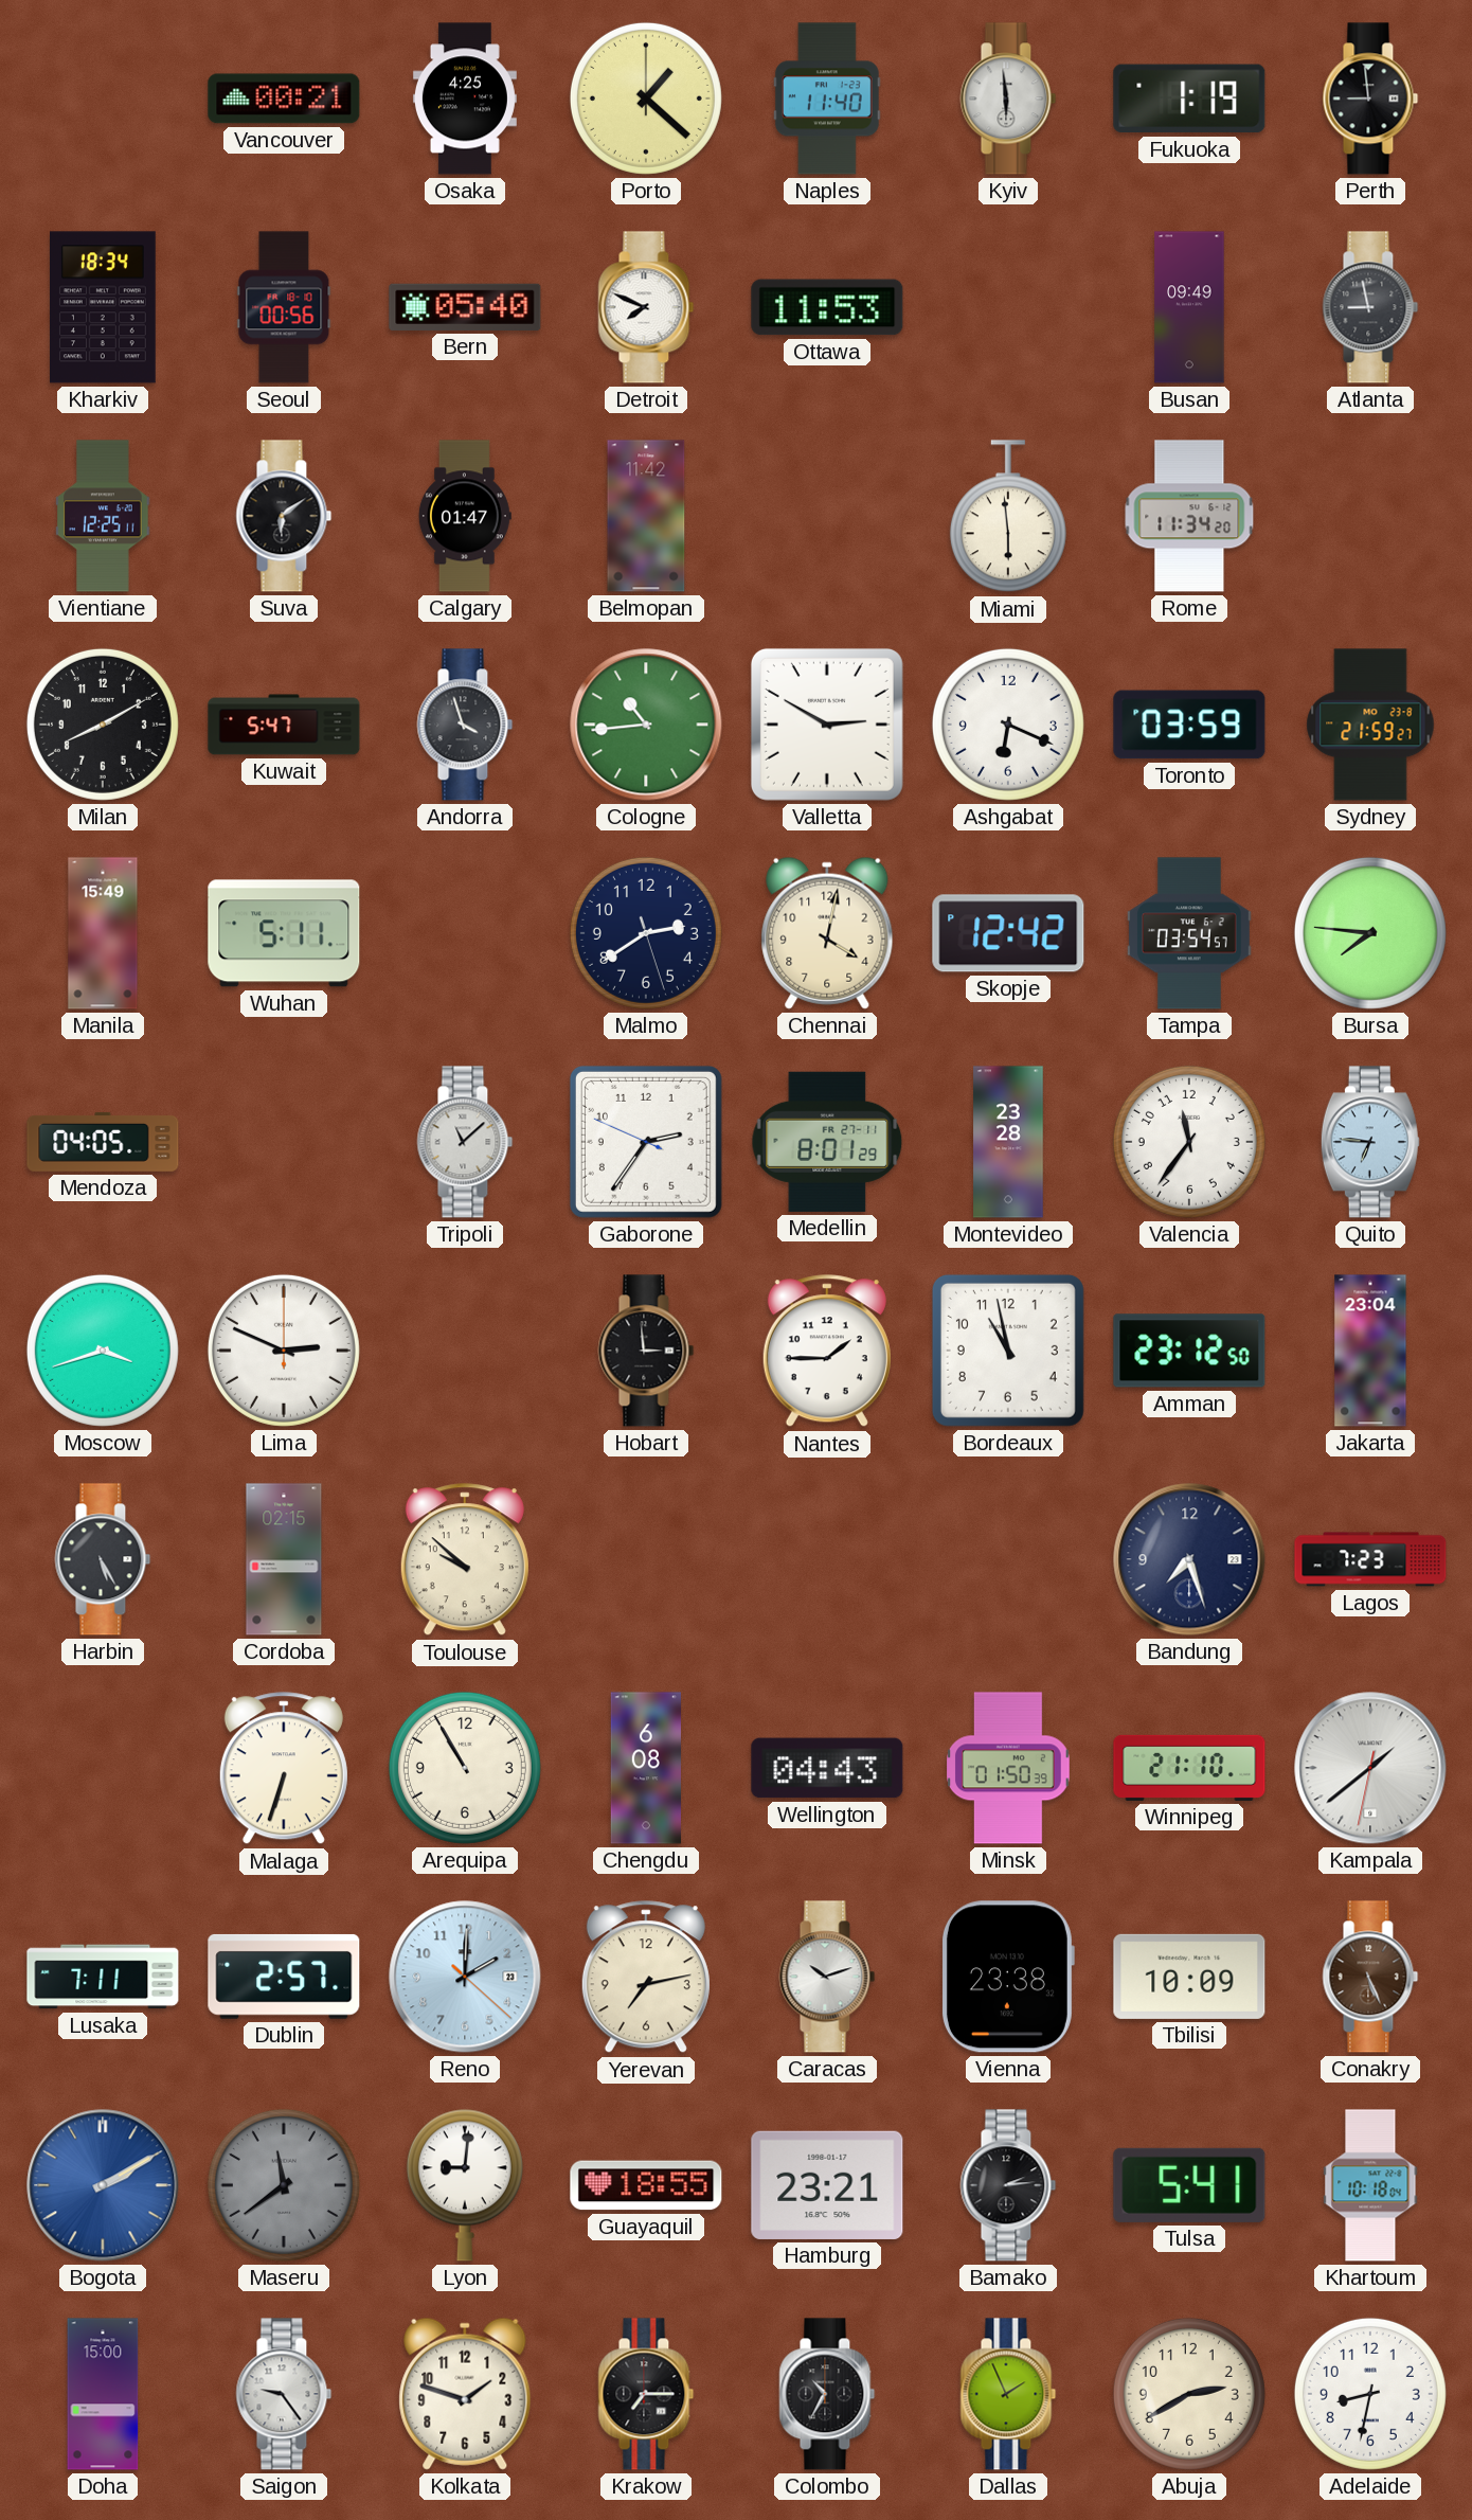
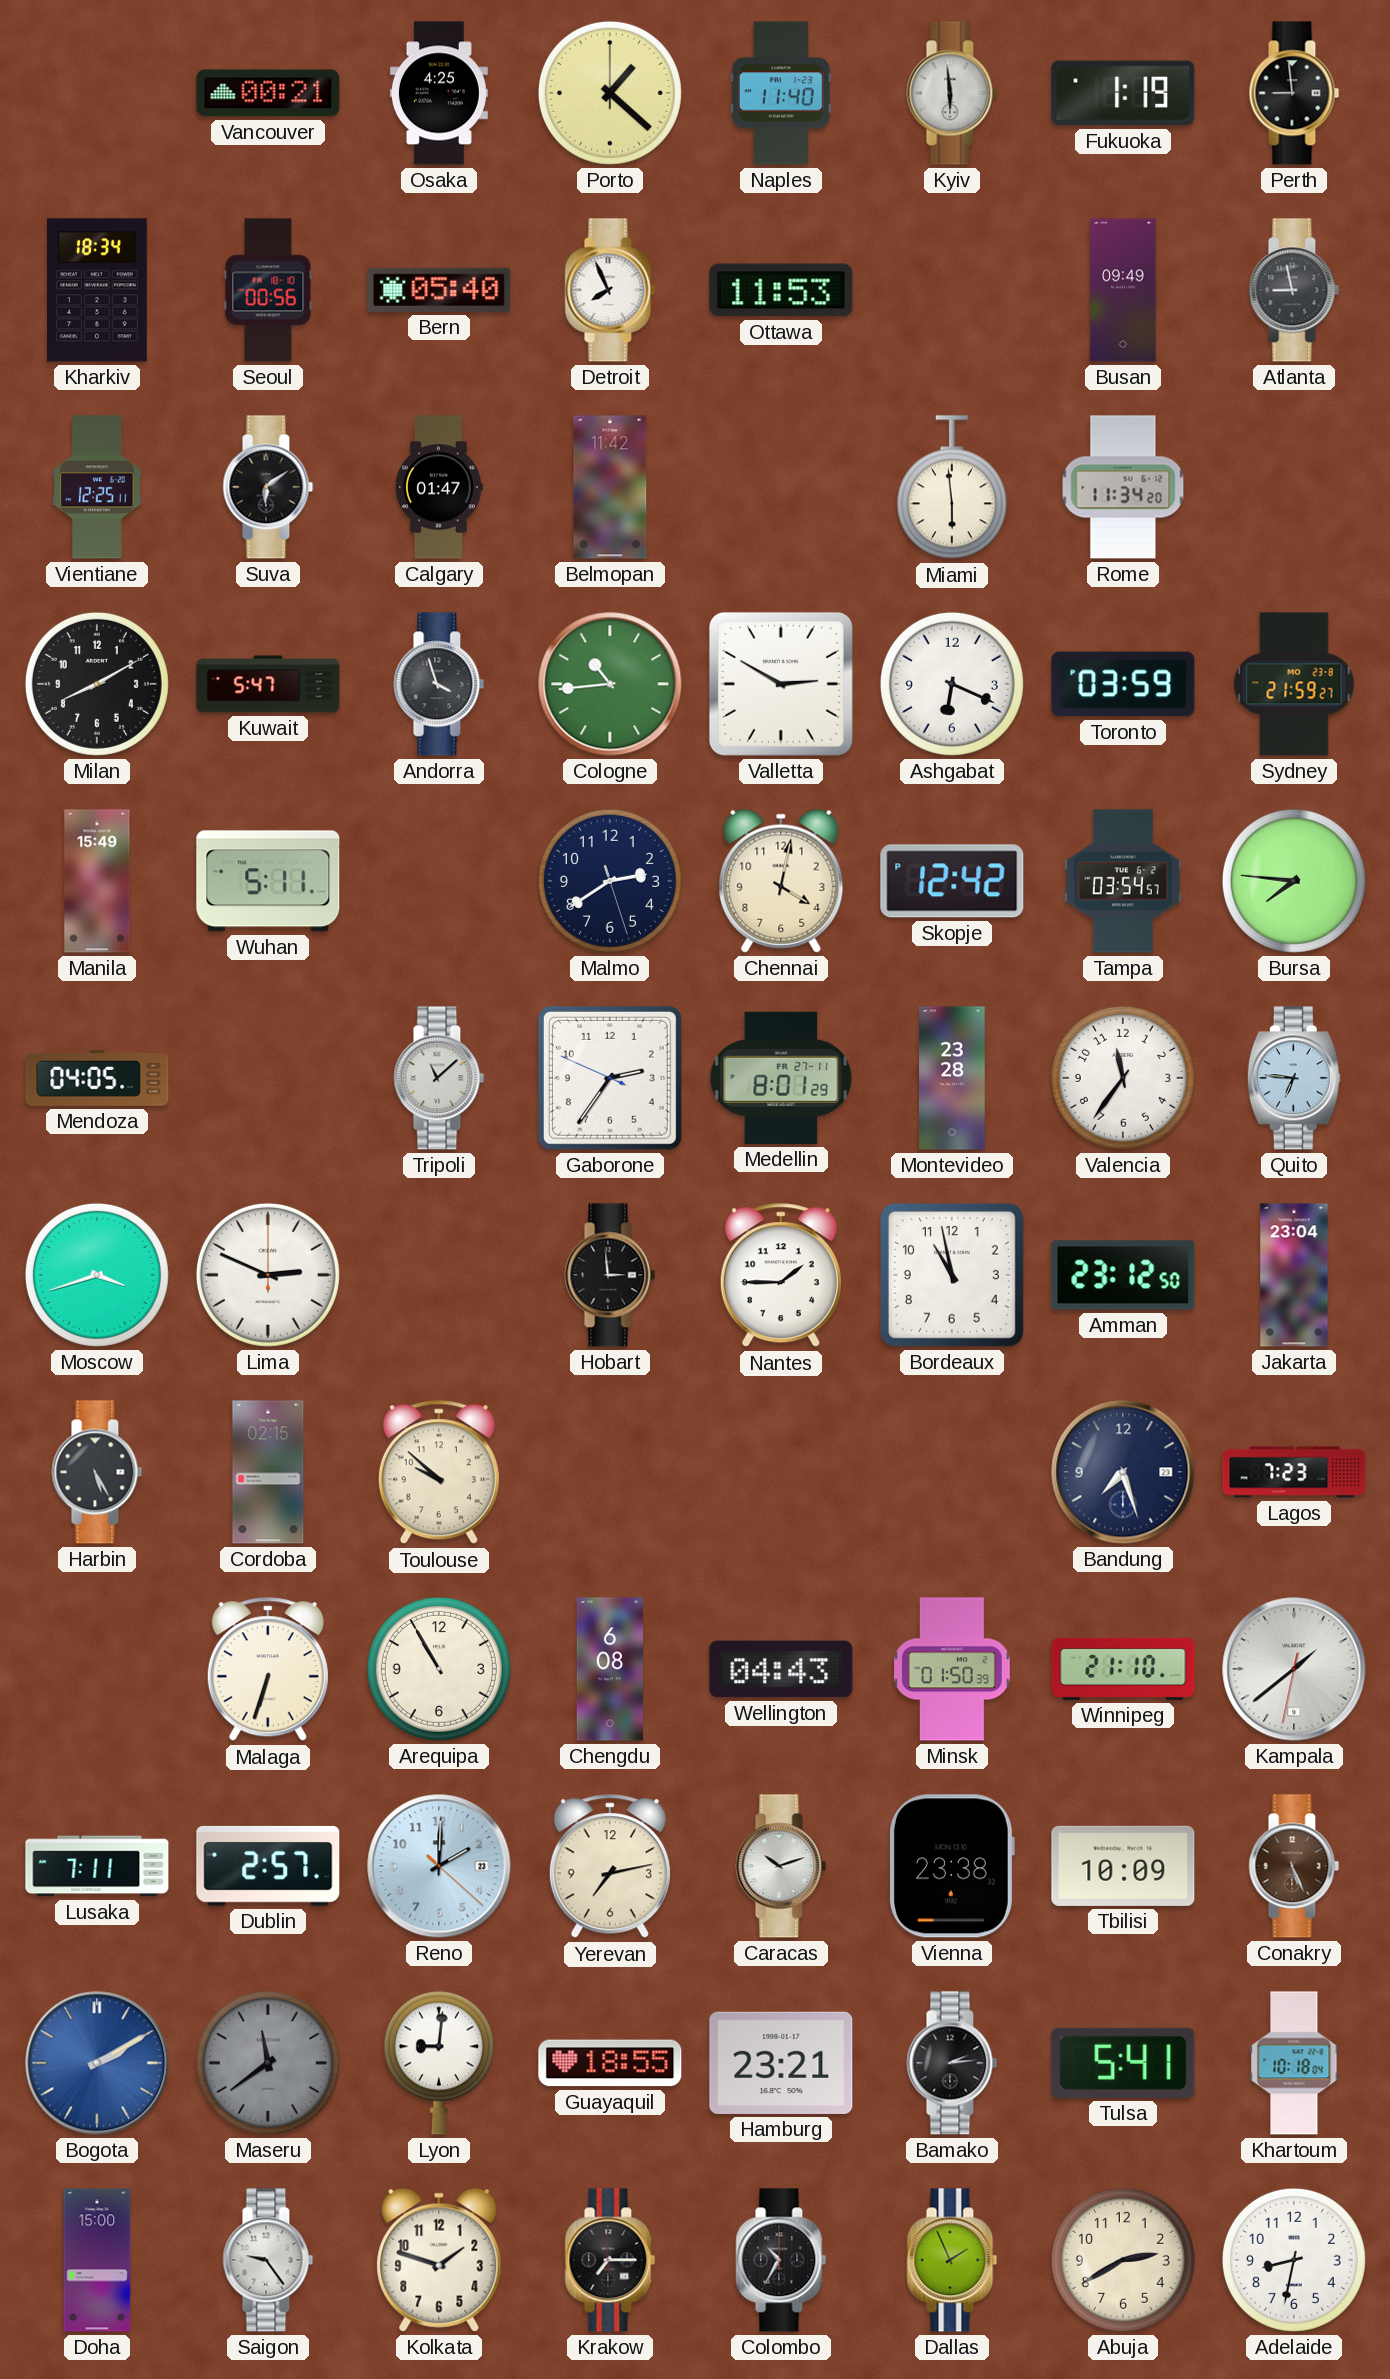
Detroit: 7:49 -> 7:56 (610, 290)
